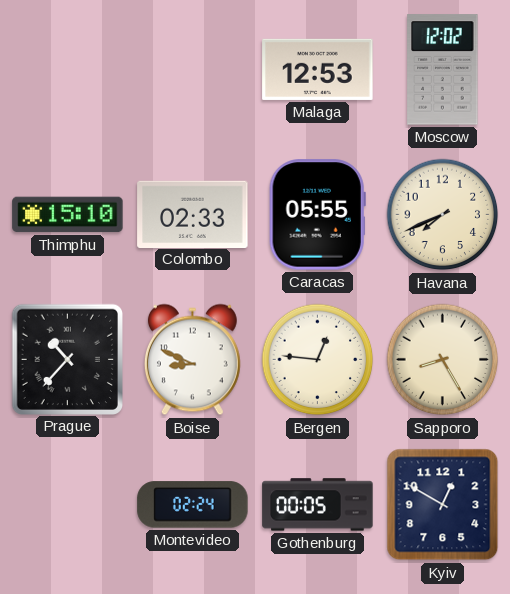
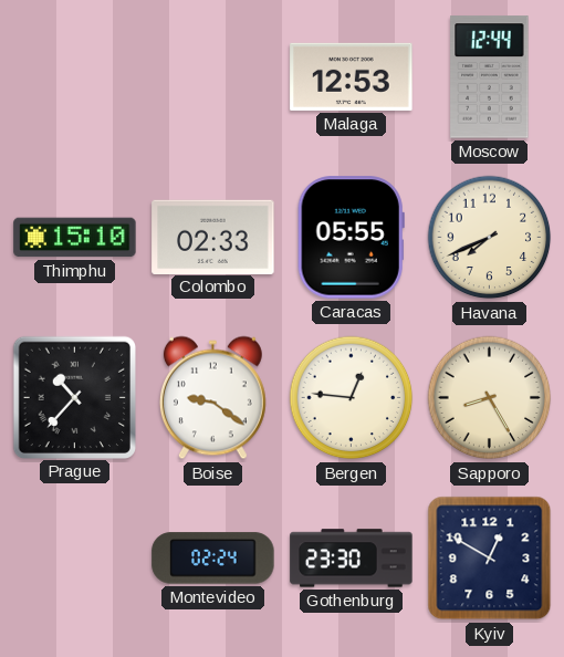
Moscow: 12:02 -> 12:44 (490, 77)
Boise: 8:49 -> 9:21 (212, 398)
Gothenburg: 00:05 -> 23:30 (352, 559)
